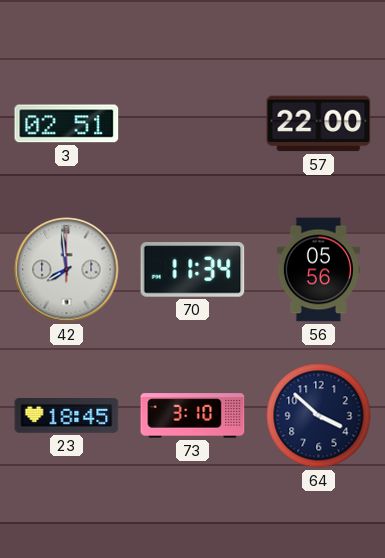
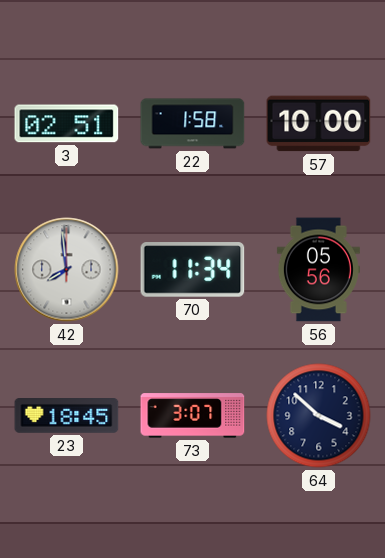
22: none -> 1:58 (193, 124)
57: 22:00 -> 10:00 (319, 124)
73: 3:10 -> 3:07 (193, 416)
